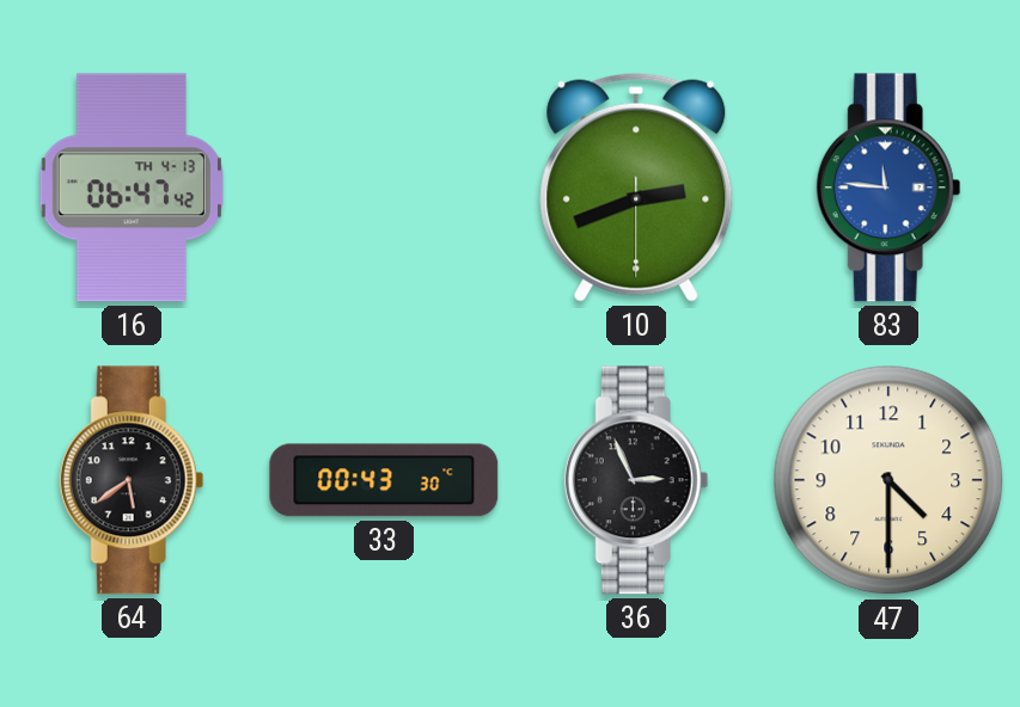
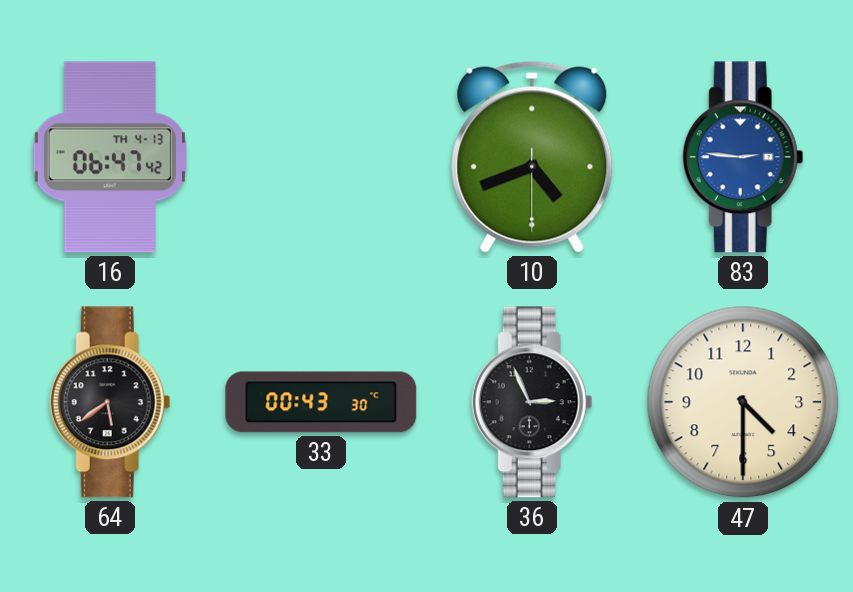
10: 2:41 -> 4:41 (532, 157)
83: 11:46 -> 2:46 (743, 157)
